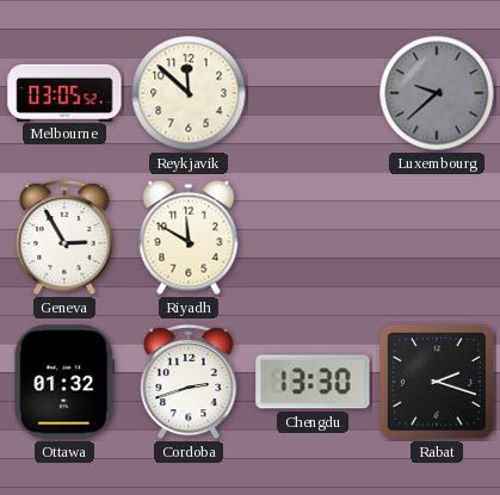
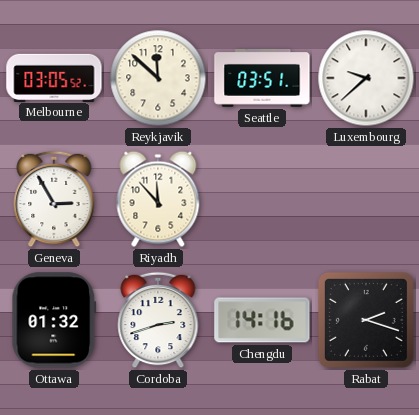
Seattle: none -> 03:51 (262, 78)
Luxembourg dial: grey -> white (366, 78)
Riyadh: 11:50 -> 11:53 (158, 199)
Chengdu: 13:30 -> 14:16 (262, 320)
